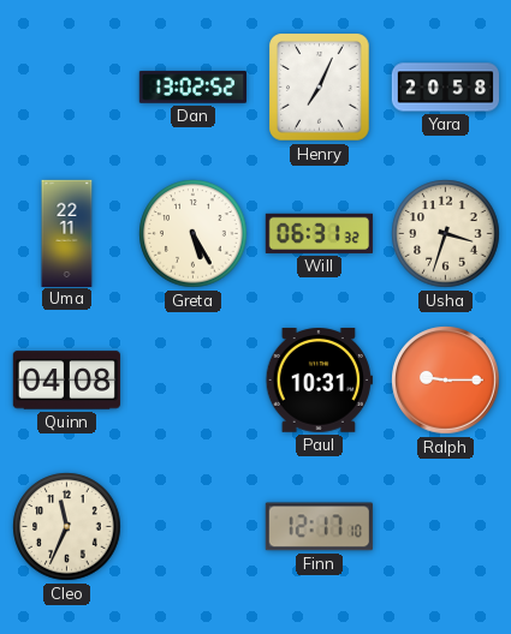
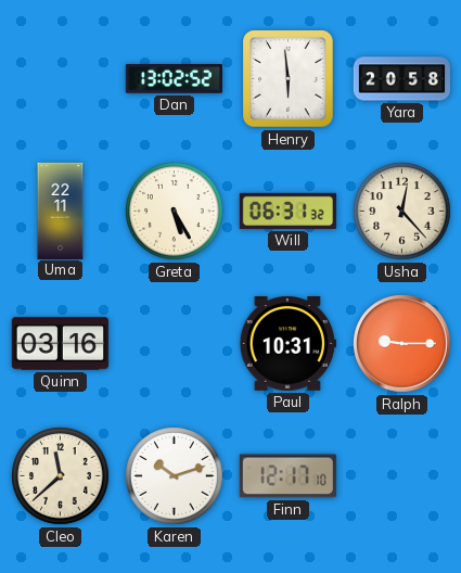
Henry: 7:04 -> 5:59 (289, 79)
Usha: 3:33 -> 12:23 (402, 212)
Quinn: 04:08 -> 03:16 (60, 344)
Cleo: 11:34 -> 11:38 (61, 476)
Karen: none -> 10:12 (175, 476)
